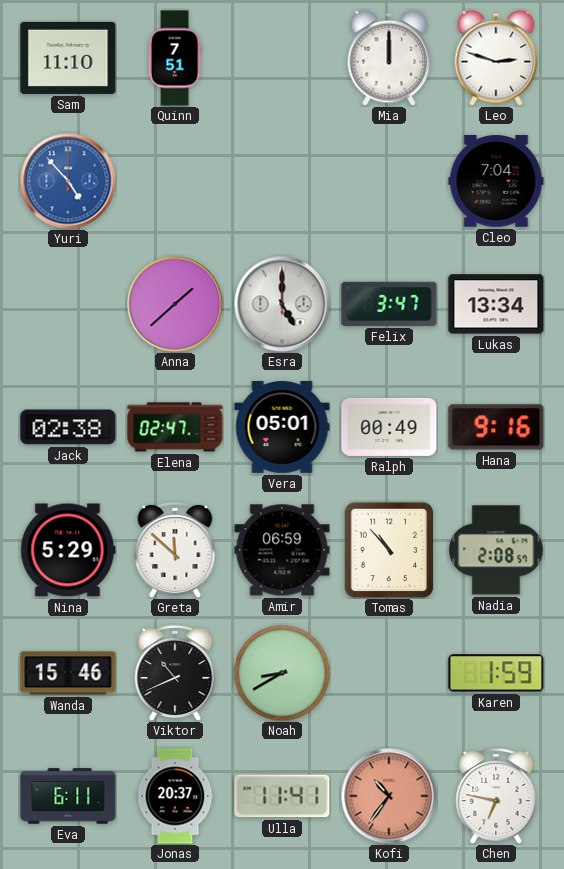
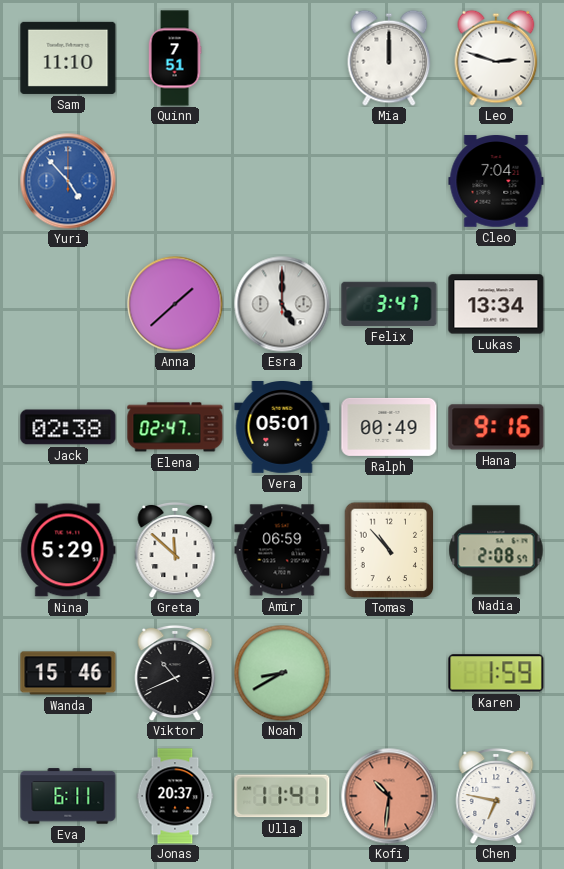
Kofi: 10:36 -> 10:31 (389, 796)
